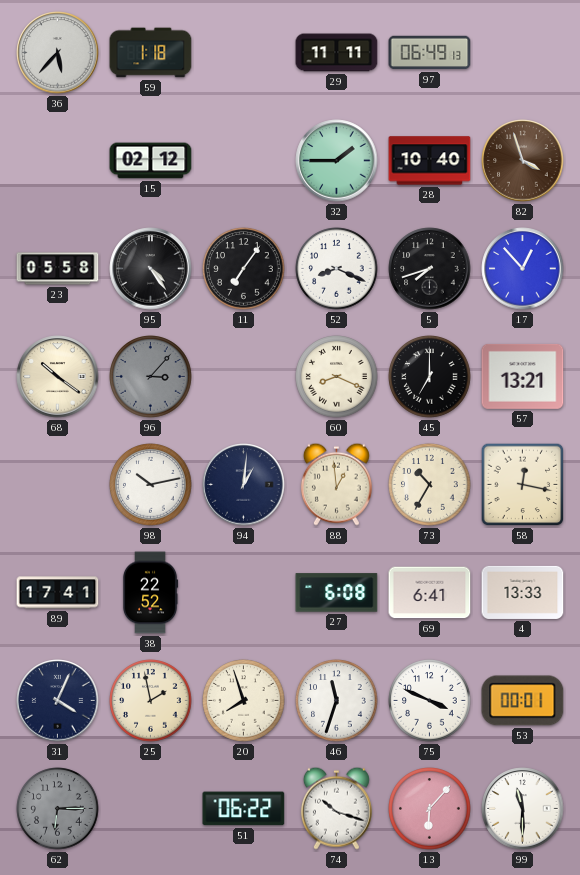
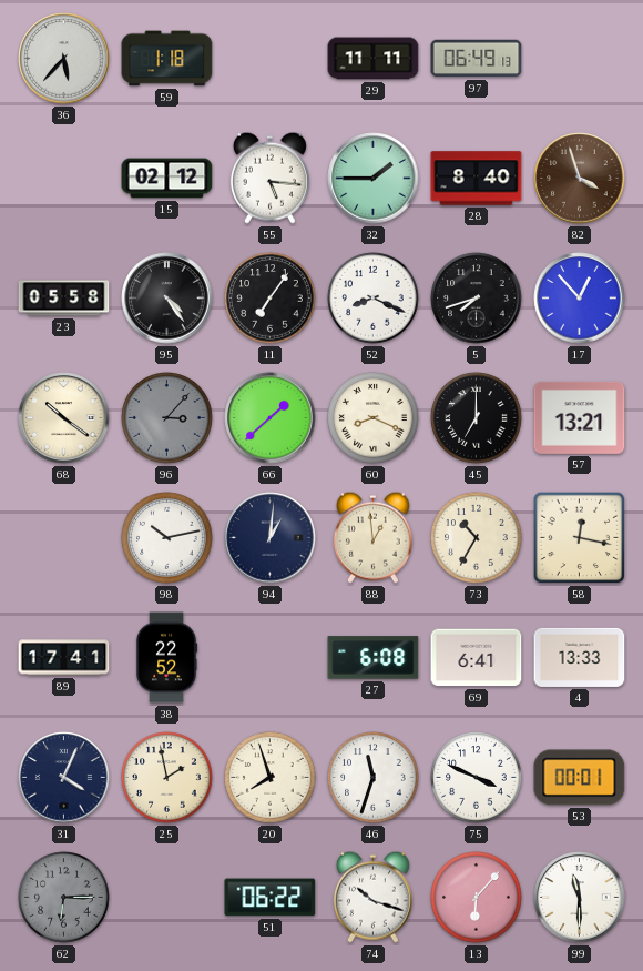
55: none -> 5:16 (269, 178)
28: 10:40 -> 8:40 (477, 179)
66: none -> 1:38 (271, 418)
